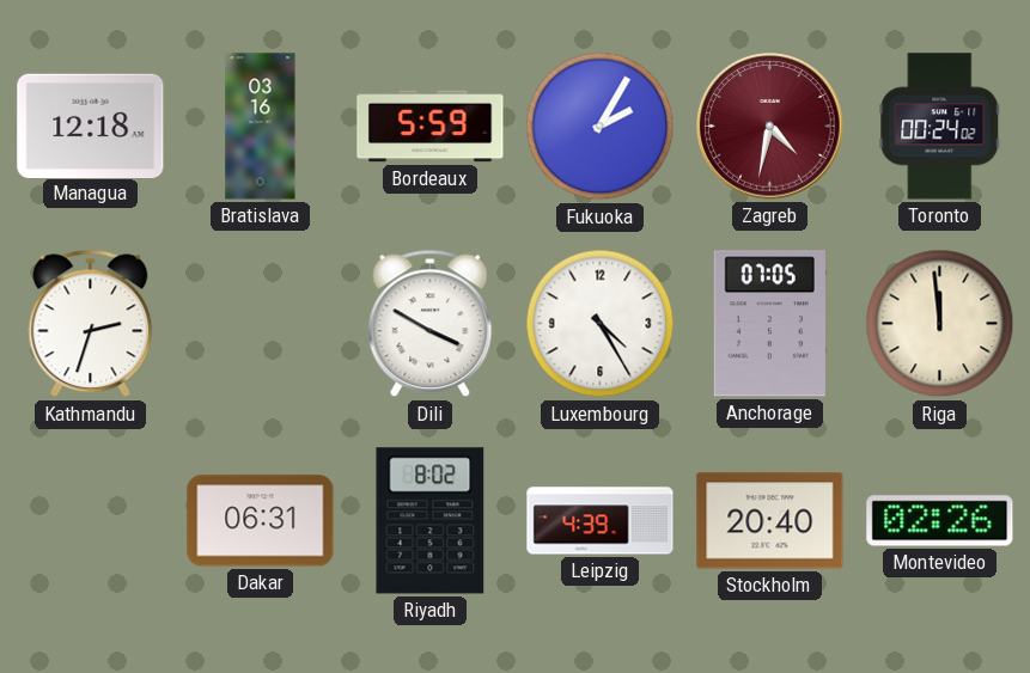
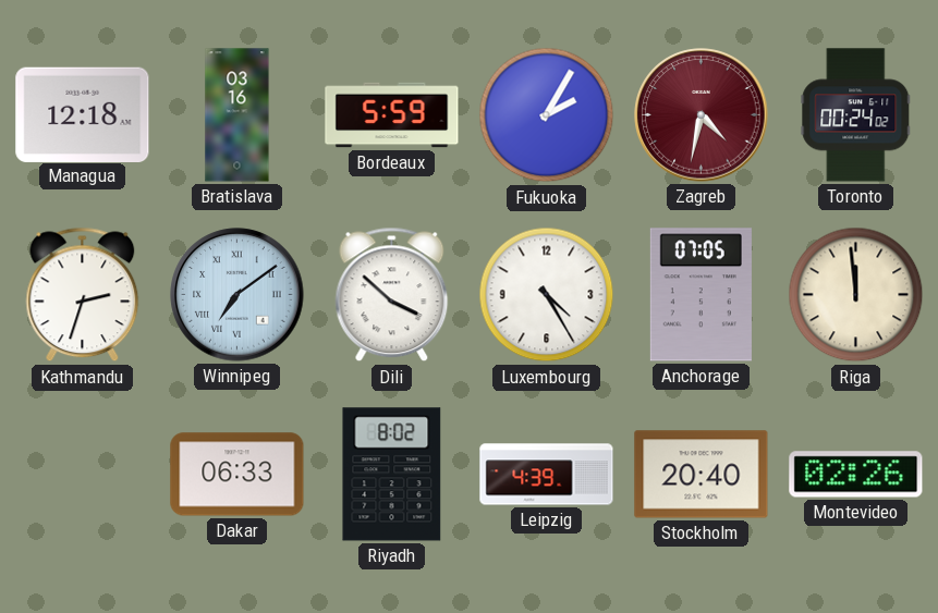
Winnipeg: none -> 7:09 (237, 295)
Dili: 3:50 -> 3:52 (392, 295)
Dakar: 06:31 -> 06:33 (237, 475)
